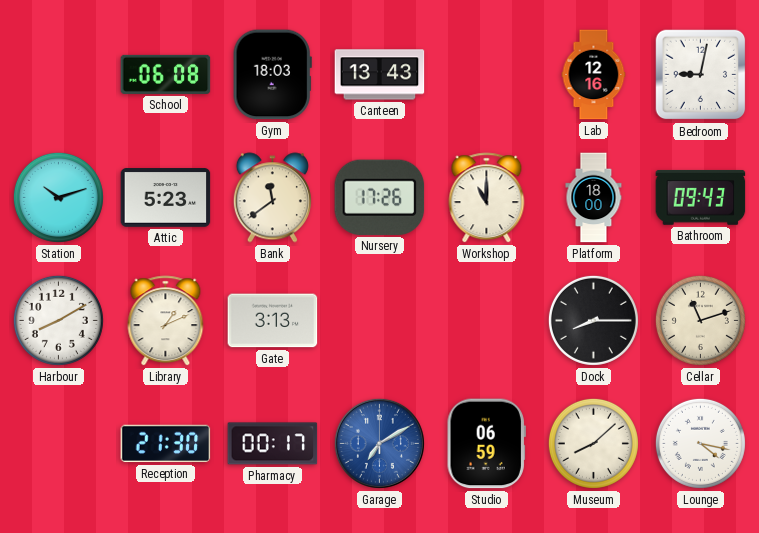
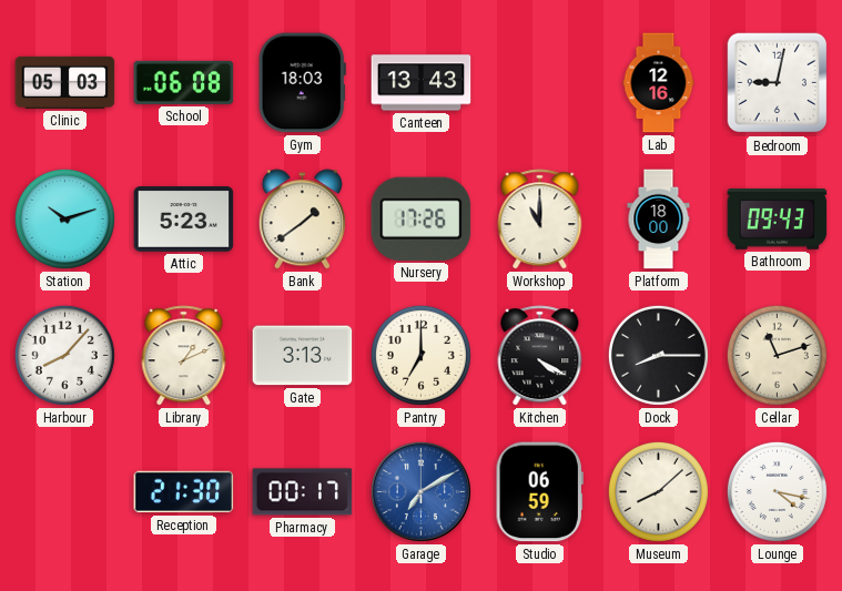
Clinic: none -> 05:03 (65, 82)
Bank: 11:39 -> 1:39 (302, 220)
Harbour: 8:10 -> 8:07 (64, 355)
Pantry: none -> 7:00 (420, 355)
Kitchen: none -> 4:20 (540, 356)
